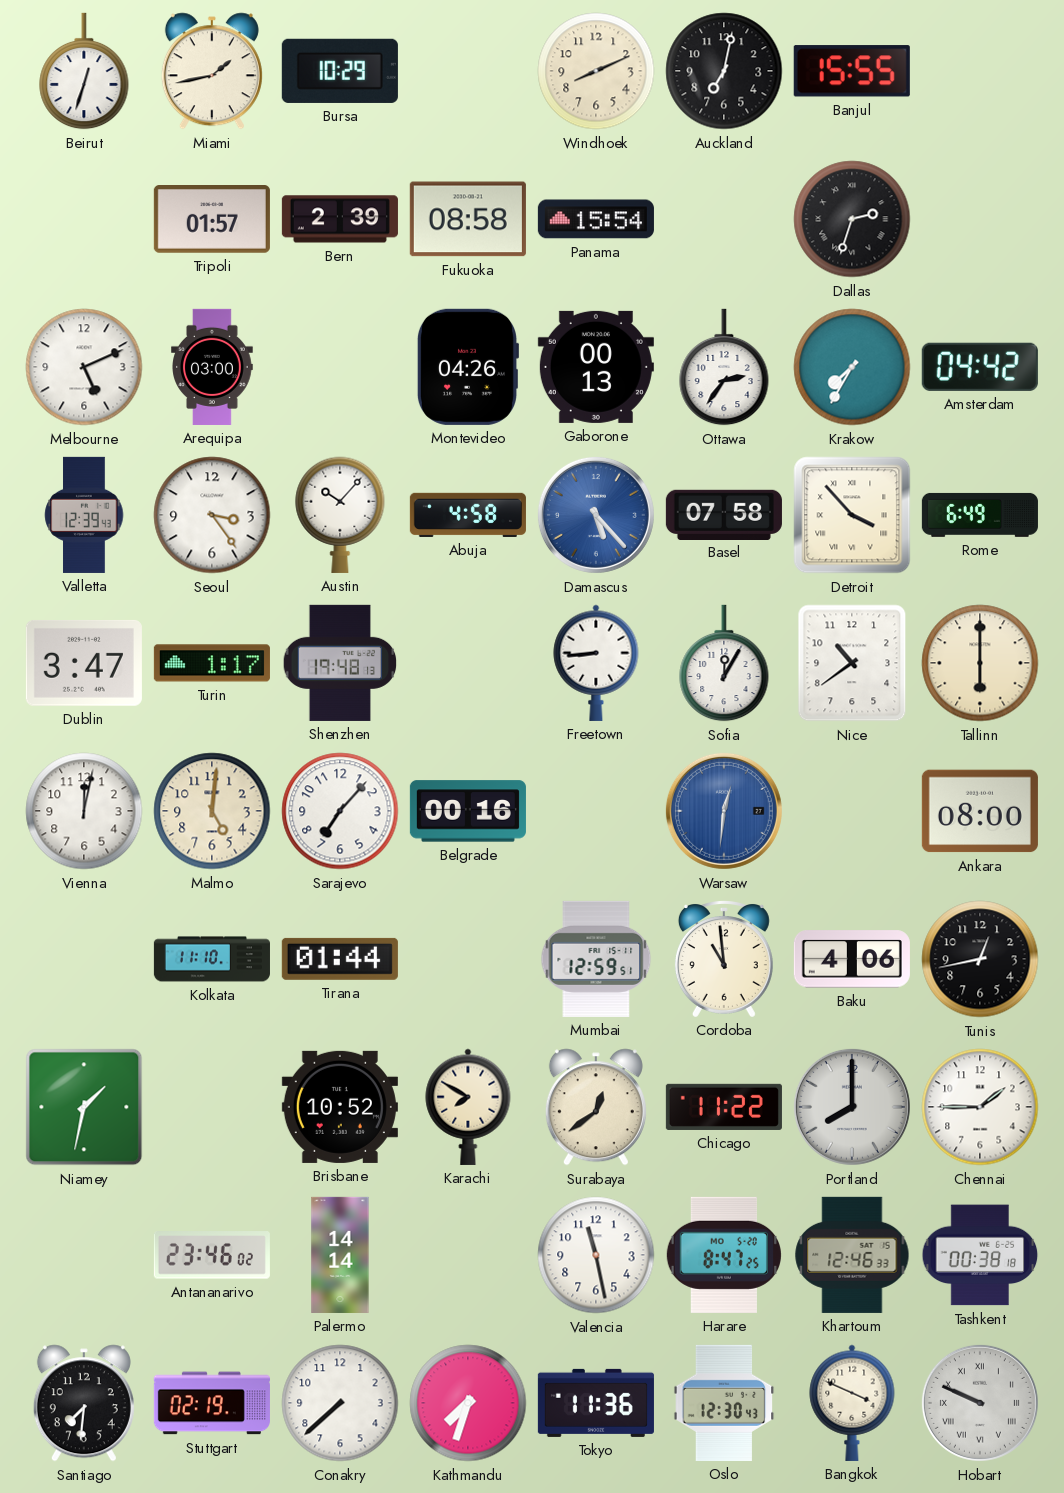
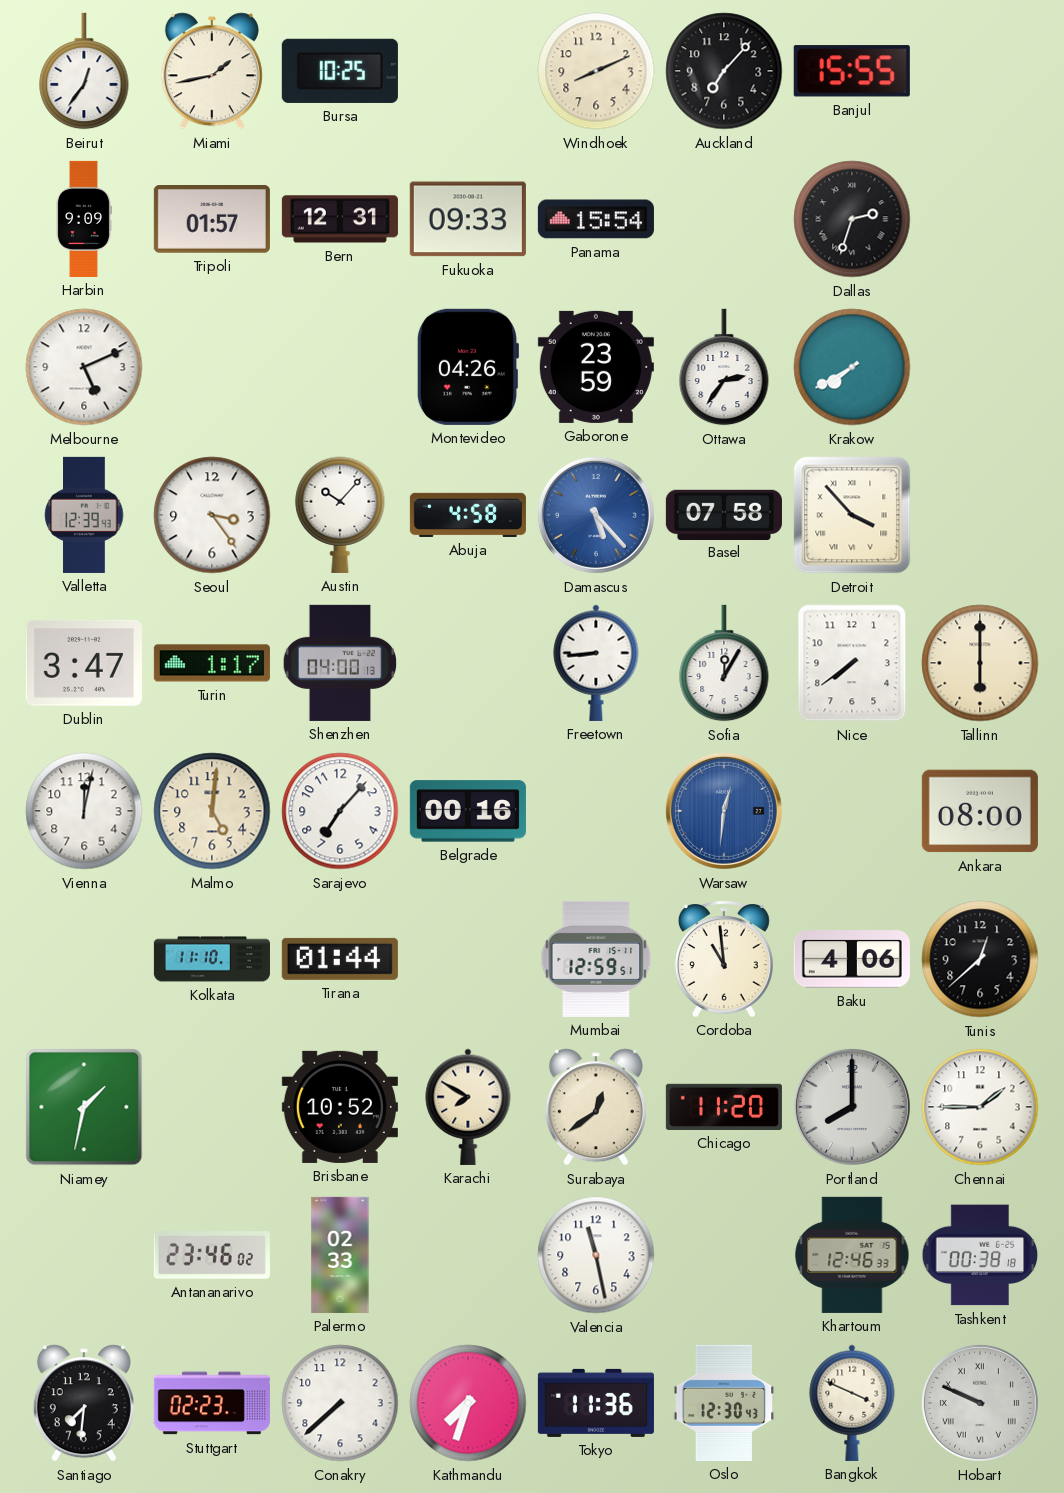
Beirut: 12:33 -> 12:36 (84, 71)
Bursa: 10:29 -> 10:25 (340, 71)
Auckland: 7:02 -> 7:07 (724, 71)
Harbin: none -> 9:09 (84, 219)
Bern: 2:39 -> 12:31 (340, 219)
Fukuoka: 08:58 -> 09:33 (468, 219)
Arequipa: 03:00 -> none (212, 367)
Gaborone: 00:13 -> 23:59 (596, 367)
Krakow: 7:35 -> 7:40 (852, 367)
Amsterdam: 04:42 -> none (980, 367)
Rome: 6:49 -> none (980, 515)
Shenzhen: 19:48 -> 04:00 (340, 663)
Nice: 10:39 -> 7:39 (852, 663)
Tunis: 12:43 -> 12:38 (980, 959)
Chicago: 11:22 -> 11:20 (724, 1107)
Palermo: 14:14 -> 02:33 (340, 1255)
Harare: 8:47 -> none (724, 1255)
Stuttgart: 02:19 -> 02:23 (212, 1403)
